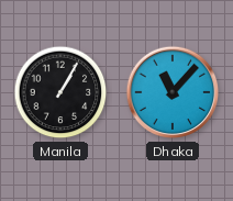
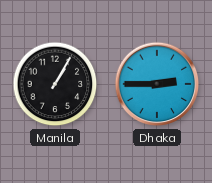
Dhaka: 11:07 -> 2:45 (157, 84)
